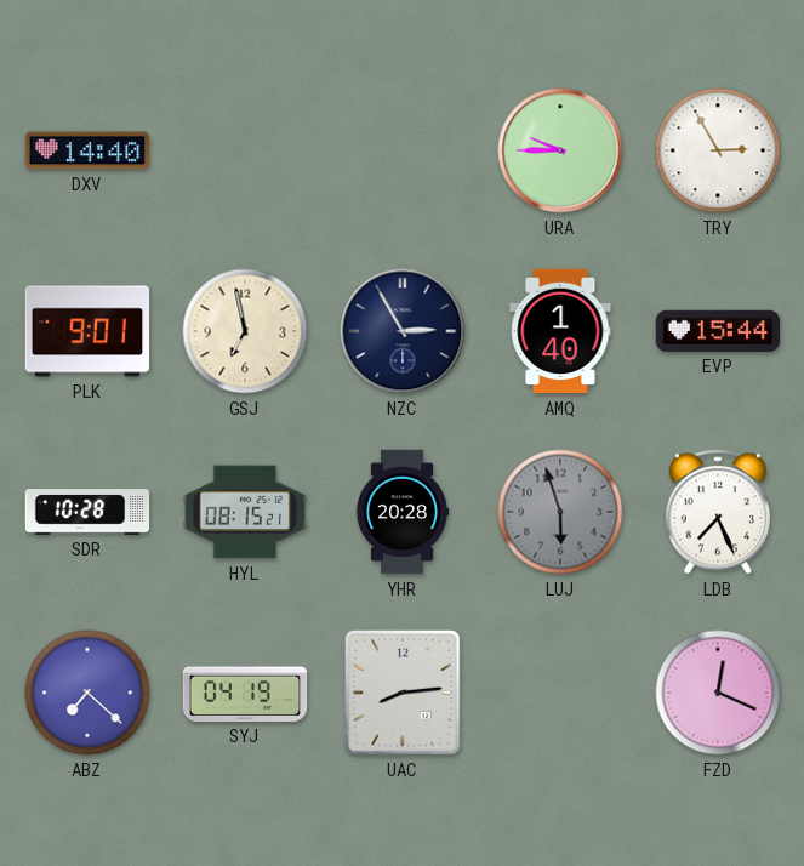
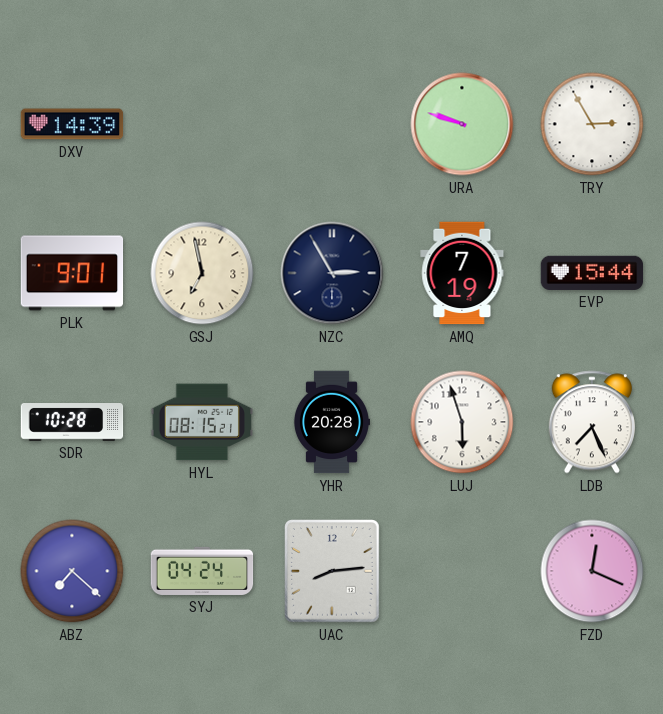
DXV: 14:40 -> 14:39 (72, 124)
URA: 9:45 -> 9:48 (462, 124)
AMQ: 1:40 -> 7:19 (462, 273)
LUJ dial: grey -> white (462, 422)
SYJ: 04:19 -> 04:24 (202, 571)
